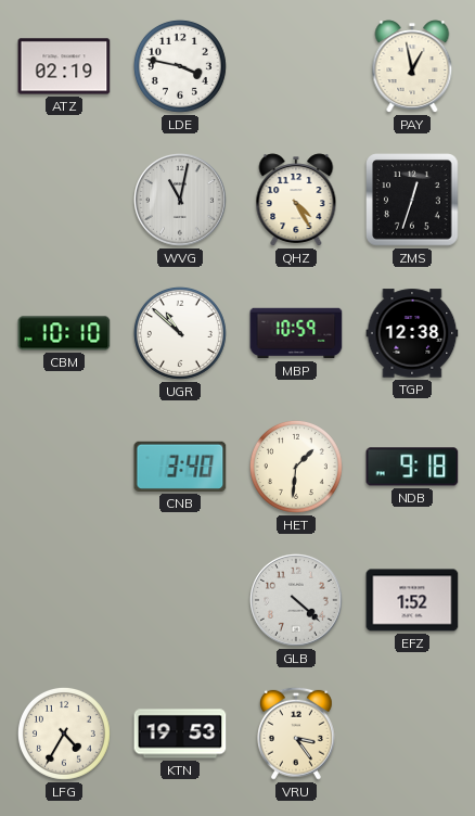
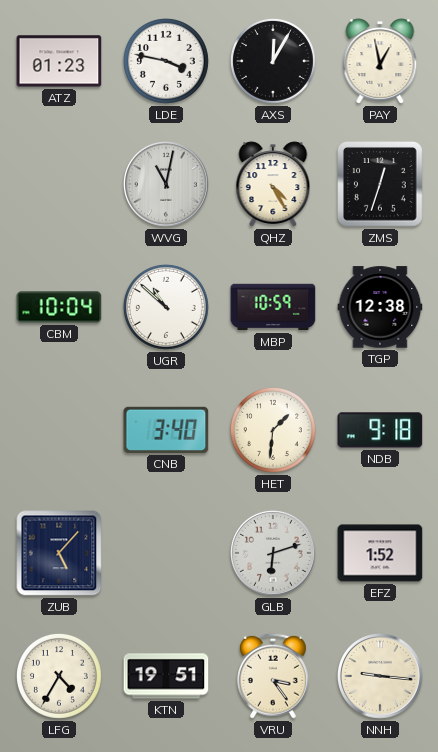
ATZ: 02:19 -> 01:23 (59, 61)
AXS: none -> 12:05 (273, 61)
CBM: 10:10 -> 10:04 (59, 307)
ZUB: none -> 5:07 (59, 553)
GLB: 4:22 -> 6:12 (274, 554)
KTN: 19:53 -> 19:51 (166, 676)
NNH: none -> 9:16 (381, 677)
